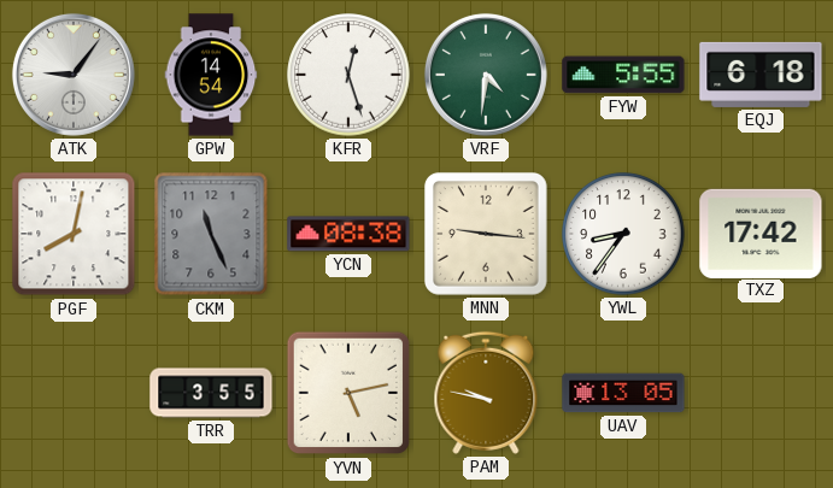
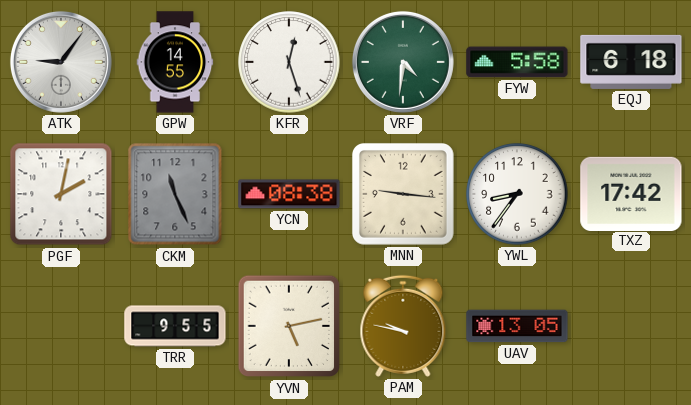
GPW: 14:54 -> 14:55 (175, 62)
FYW: 5:55 -> 5:58 (517, 62)
PGF: 8:02 -> 2:02 (61, 194)
TRR: 3:55 -> 9:55 (175, 326)
